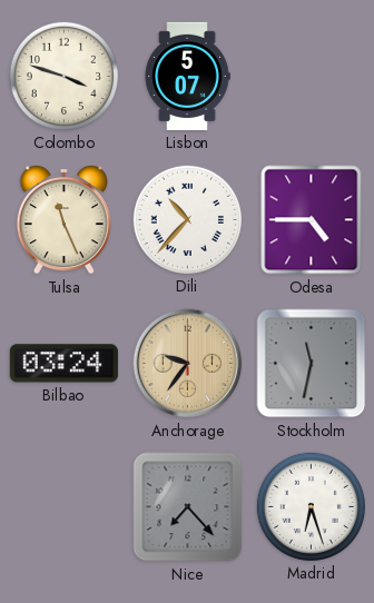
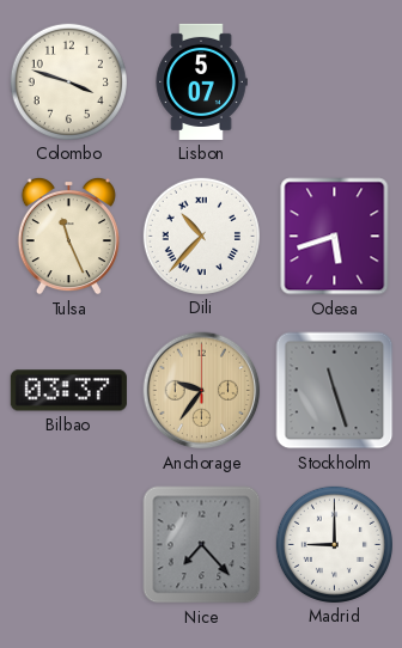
Odesa: 4:45 -> 5:42 (335, 237)
Bilbao: 03:24 -> 03:37 (68, 391)
Stockholm: 11:32 -> 11:27 (335, 391)
Madrid: 6:27 -> 9:00 (334, 544)
